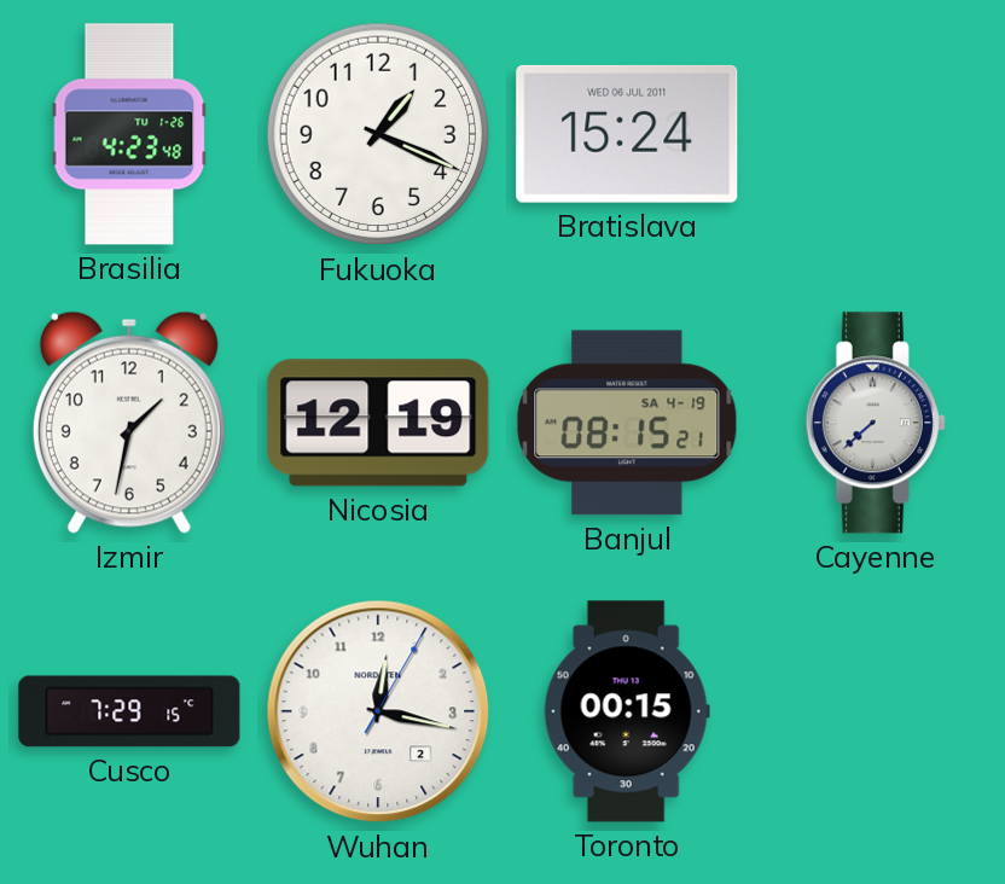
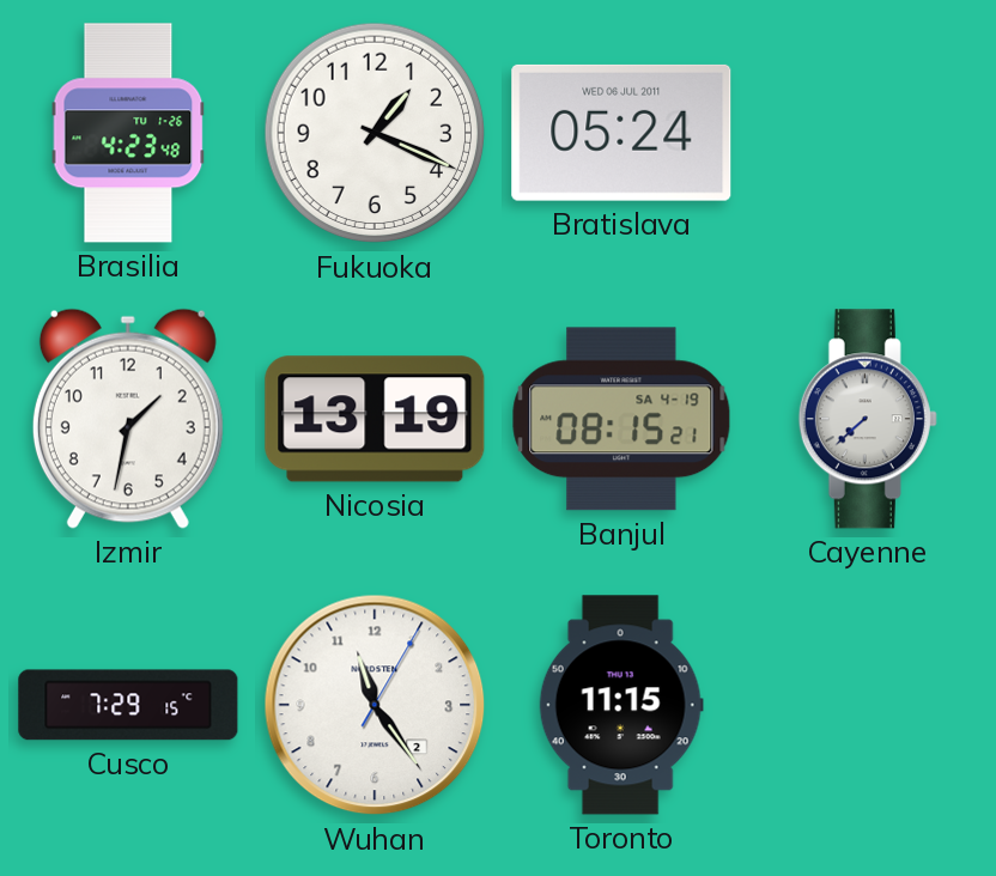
Bratislava: 15:24 -> 05:24 (621, 133)
Nicosia: 12:19 -> 13:19 (375, 419)
Wuhan: 12:17 -> 11:24 (375, 705)
Toronto: 00:15 -> 11:15 (621, 705)
